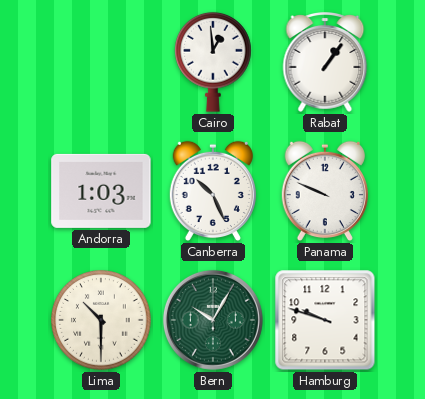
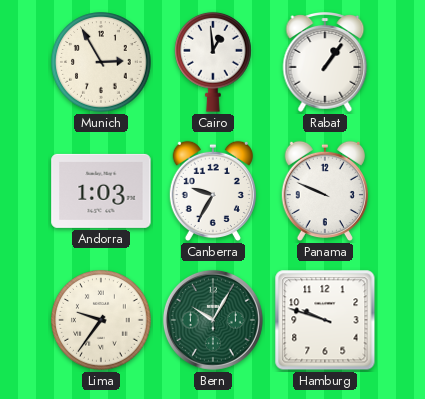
Munich: none -> 2:55 (101, 62)
Canberra: 10:26 -> 9:35 (213, 191)
Lima: 10:30 -> 9:36 (101, 320)
